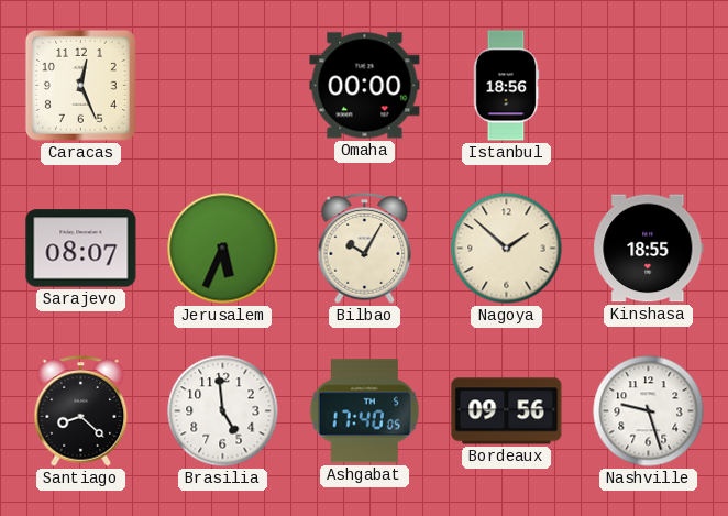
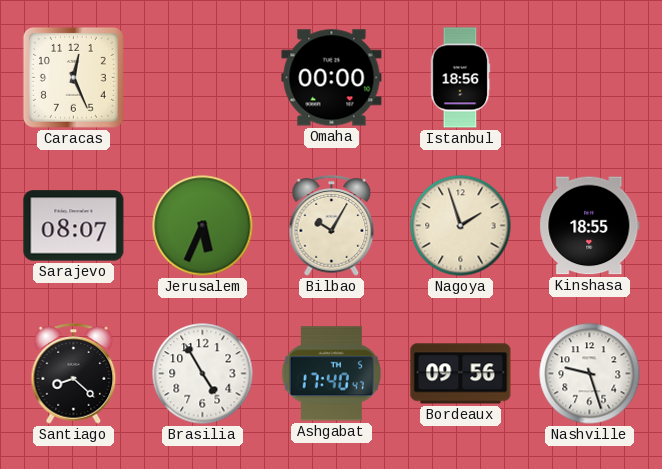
Nagoya: 1:52 -> 1:57 (461, 226)
Brasilia: 4:59 -> 4:55 (203, 374)
Ashgabat: 17:40:05 -> 17:40:47 (331, 374)
